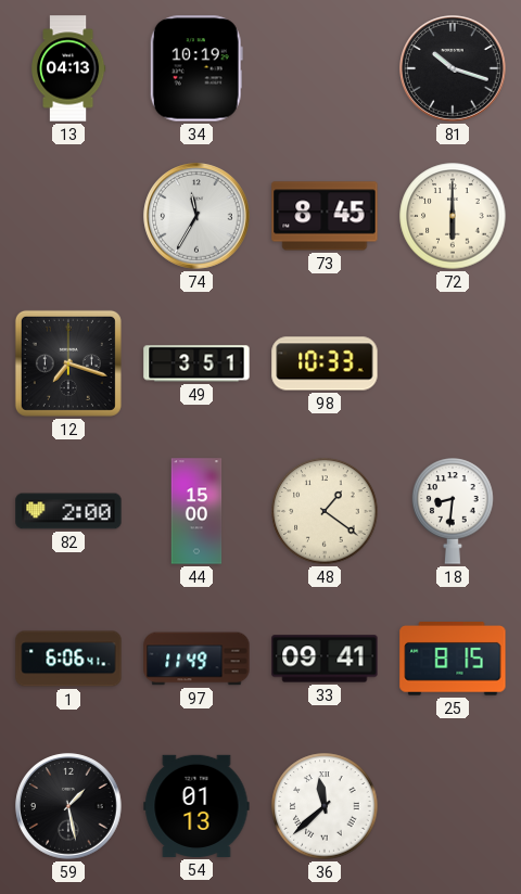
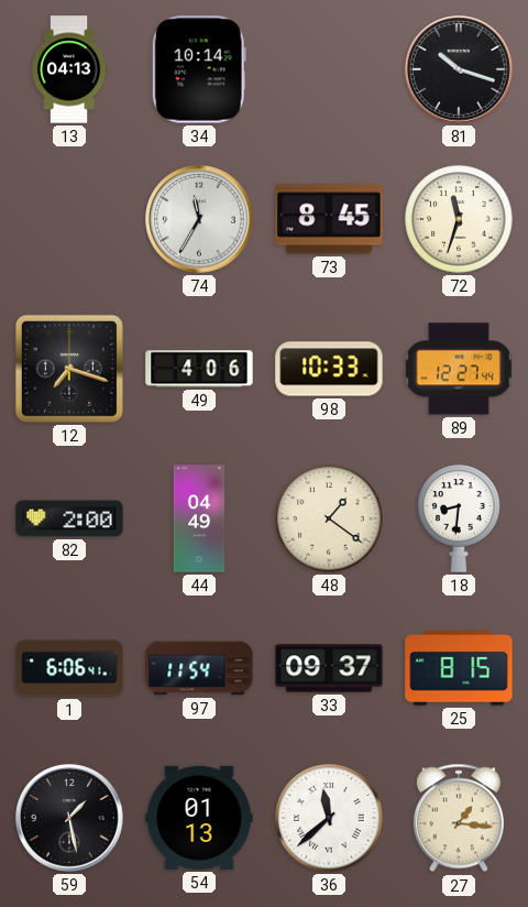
34: 10:19 -> 10:14 (199, 69)
72: 6:00 -> 11:33 (459, 219)
49: 3:51 -> 4:06 (199, 369)
89: none -> 12:27 (459, 369)
44: 15:00 -> 04:49 (199, 518)
97: 11:49 -> 11:54 (199, 668)
33: 09:41 -> 09:37 (329, 668)
27: none -> 1:16 (459, 818)
